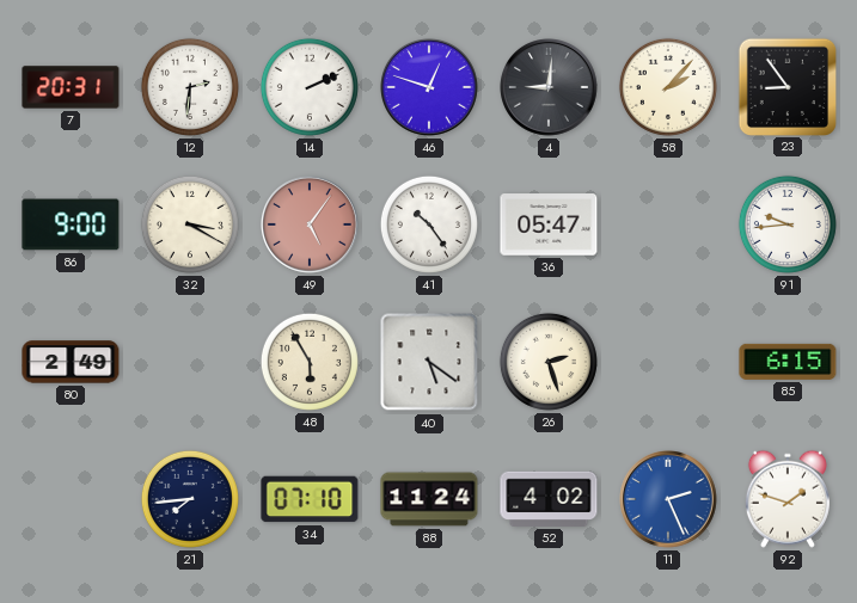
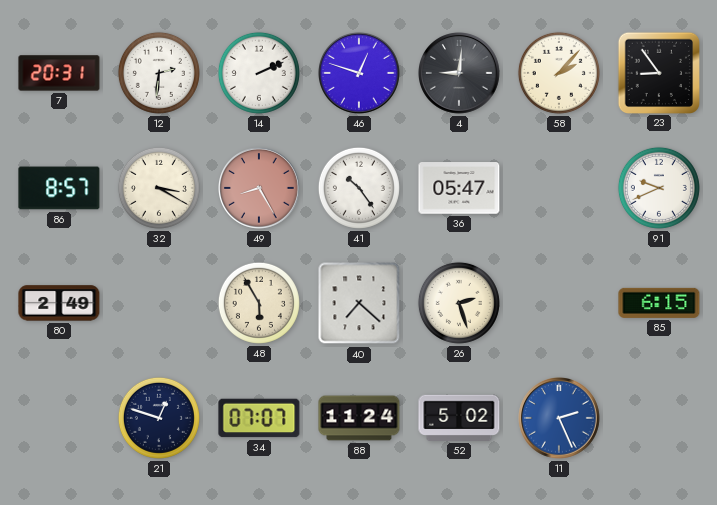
86: 9:00 -> 8:57 (59, 188)
49: 5:06 -> 8:25 (260, 189)
91: 9:44 -> 9:41 (659, 188)
40: 5:21 -> 7:22 (359, 303)
21: 7:44 -> 12:48 (159, 418)
34: 07:10 -> 07:07 (259, 418)
52: 4:02 -> 5:02 (459, 418)
92: 1:48 -> none (788, 499)
